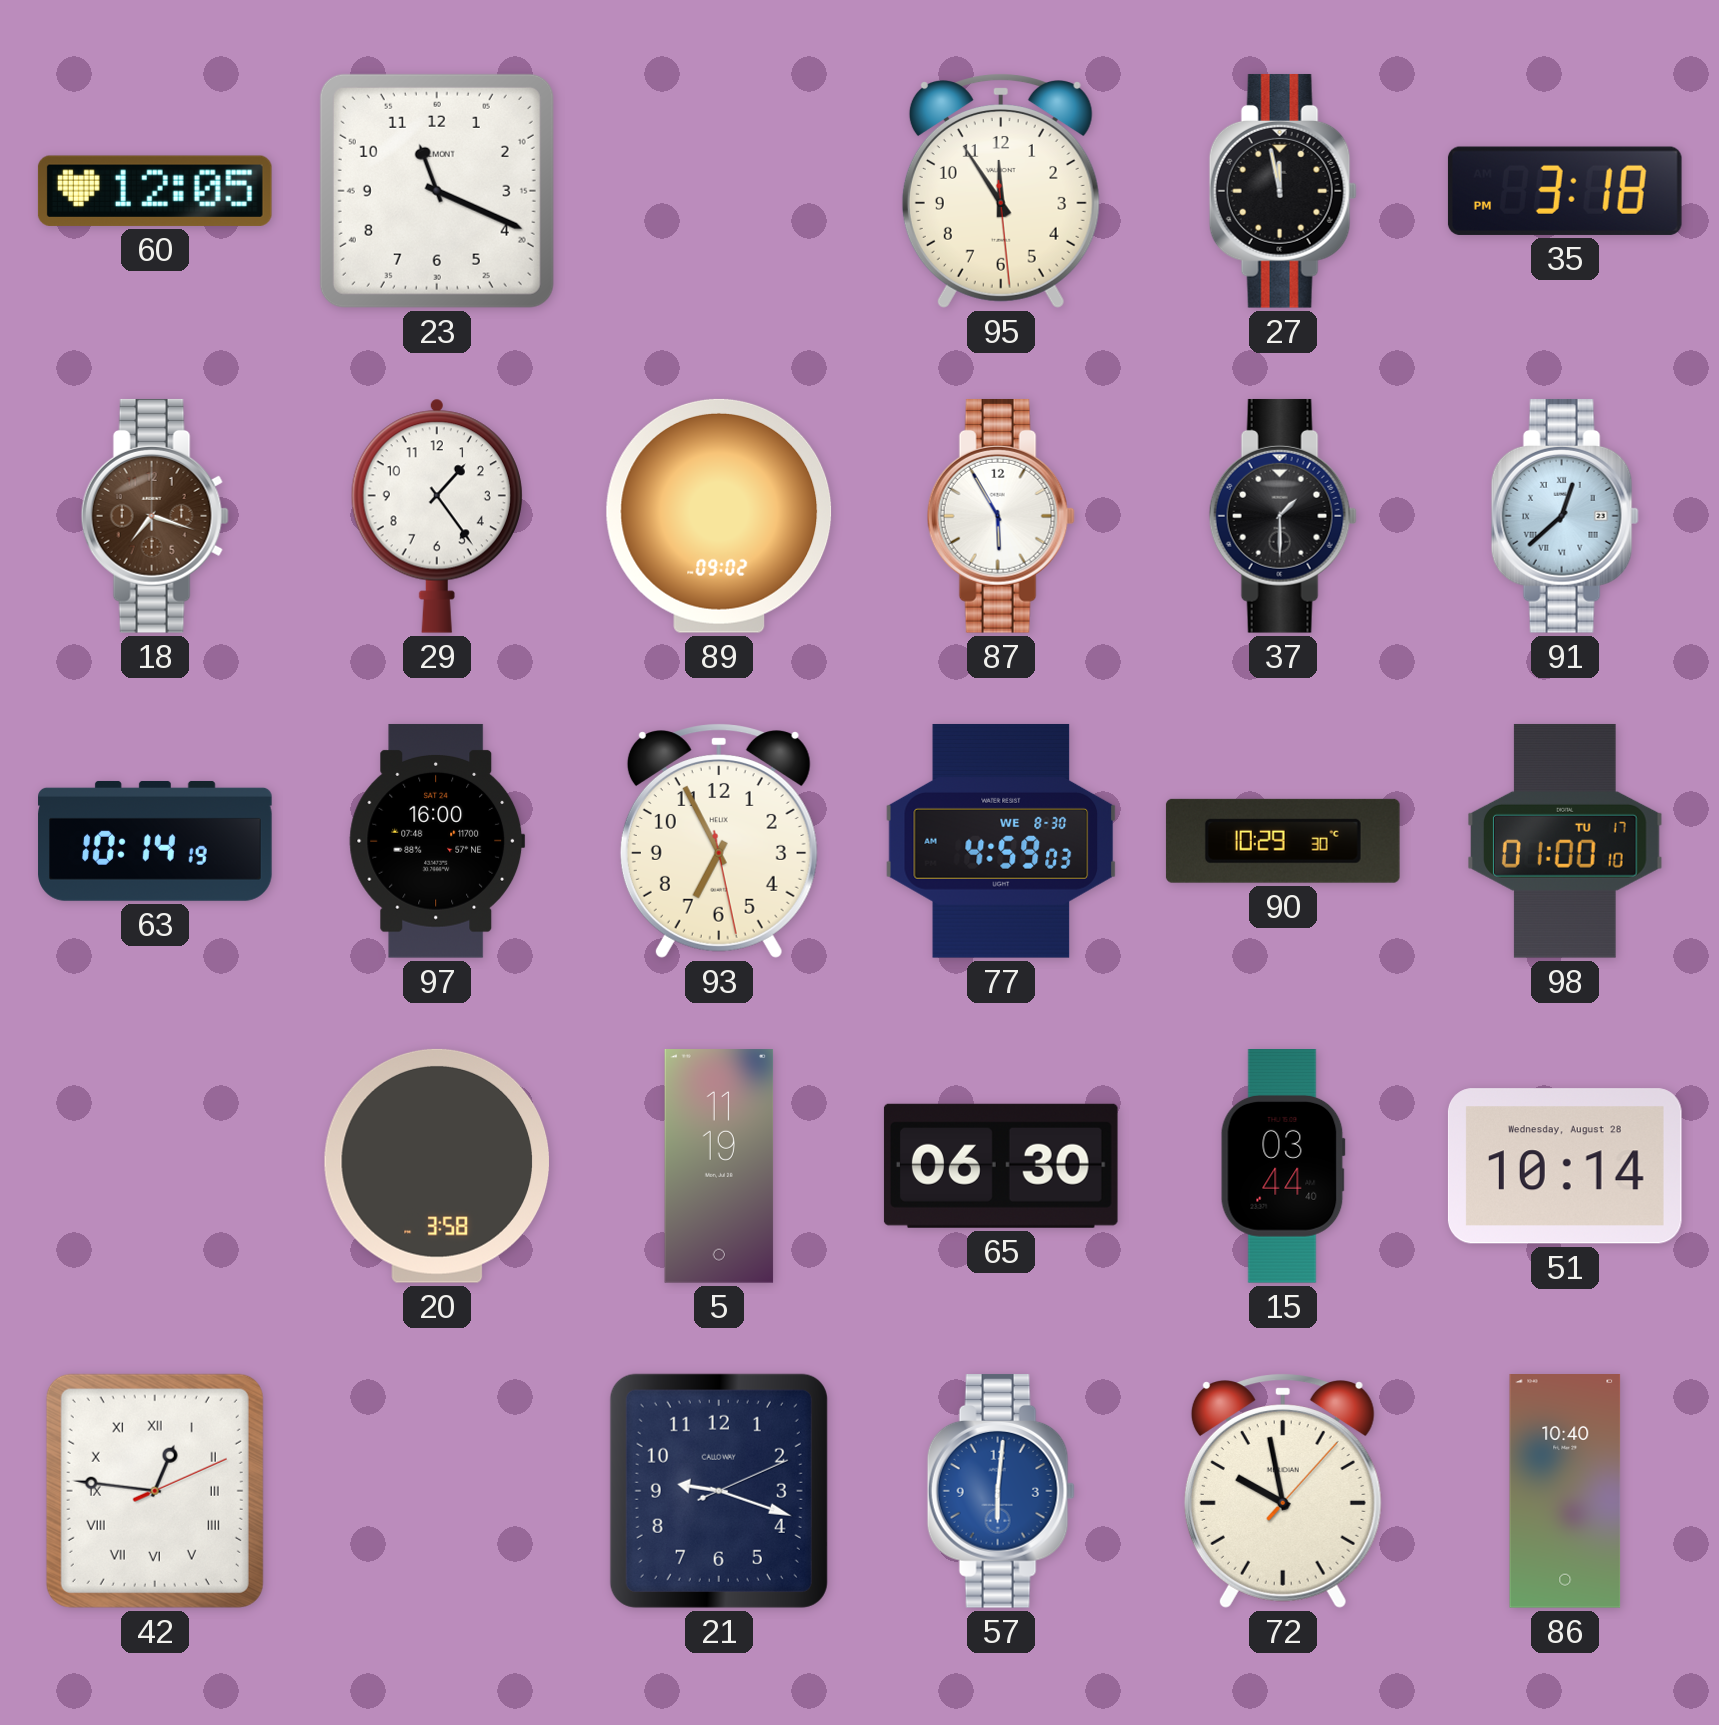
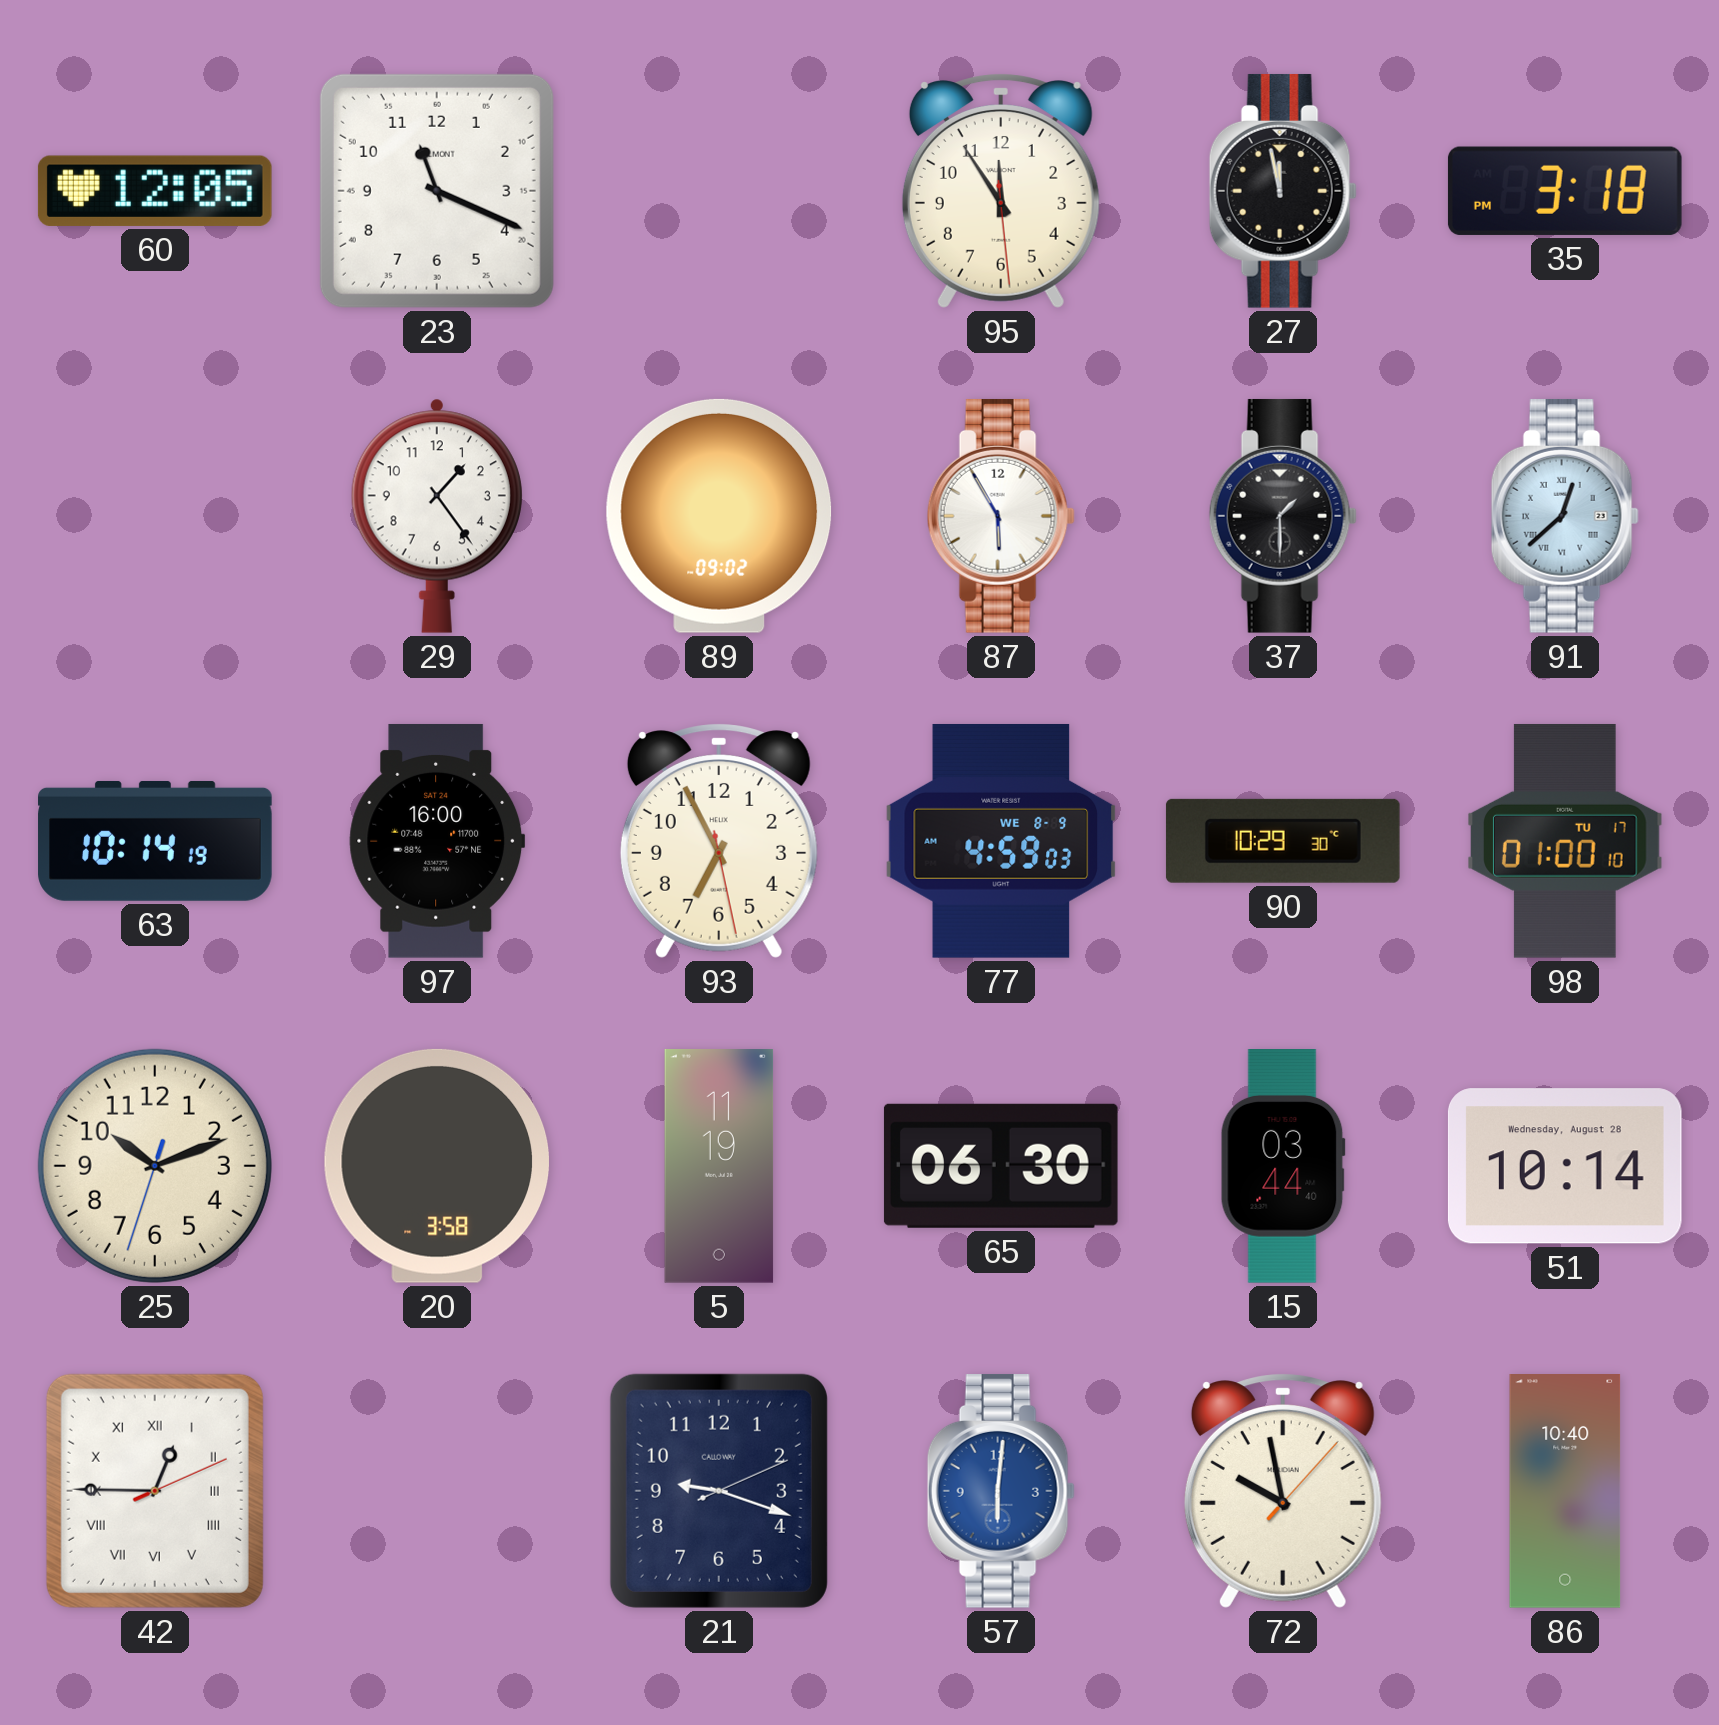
18: 7:18 -> none (155, 516)
77 date: WE 8-30 -> WE 8-9 (1001, 841)
25: none -> 10:11 (155, 1166)
42: 12:46 -> 12:45 (155, 1491)
